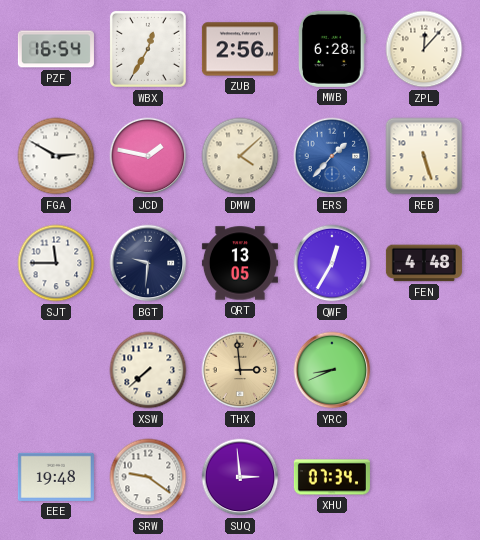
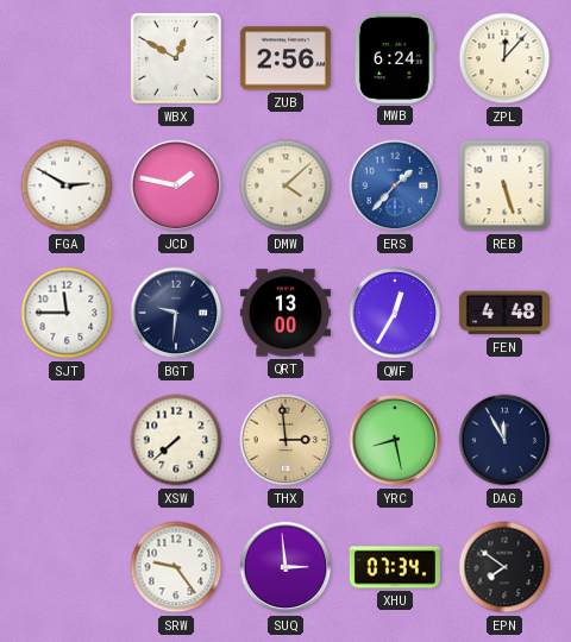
PZF: 16:54 -> none (56, 49)
WBX: 12:35 -> 12:50 (176, 58)
MWB: 6:28 -> 6:24 (395, 58)
QRT: 13:05 -> 13:00 (285, 313)
YRC: 8:41 -> 8:28 (395, 440)
DAG: none -> 11:55 (504, 440)
EEE: 19:48 -> none (56, 477)
SRW: 9:21 -> 9:24 (176, 567)
EPN: none -> 7:51 (504, 567)
